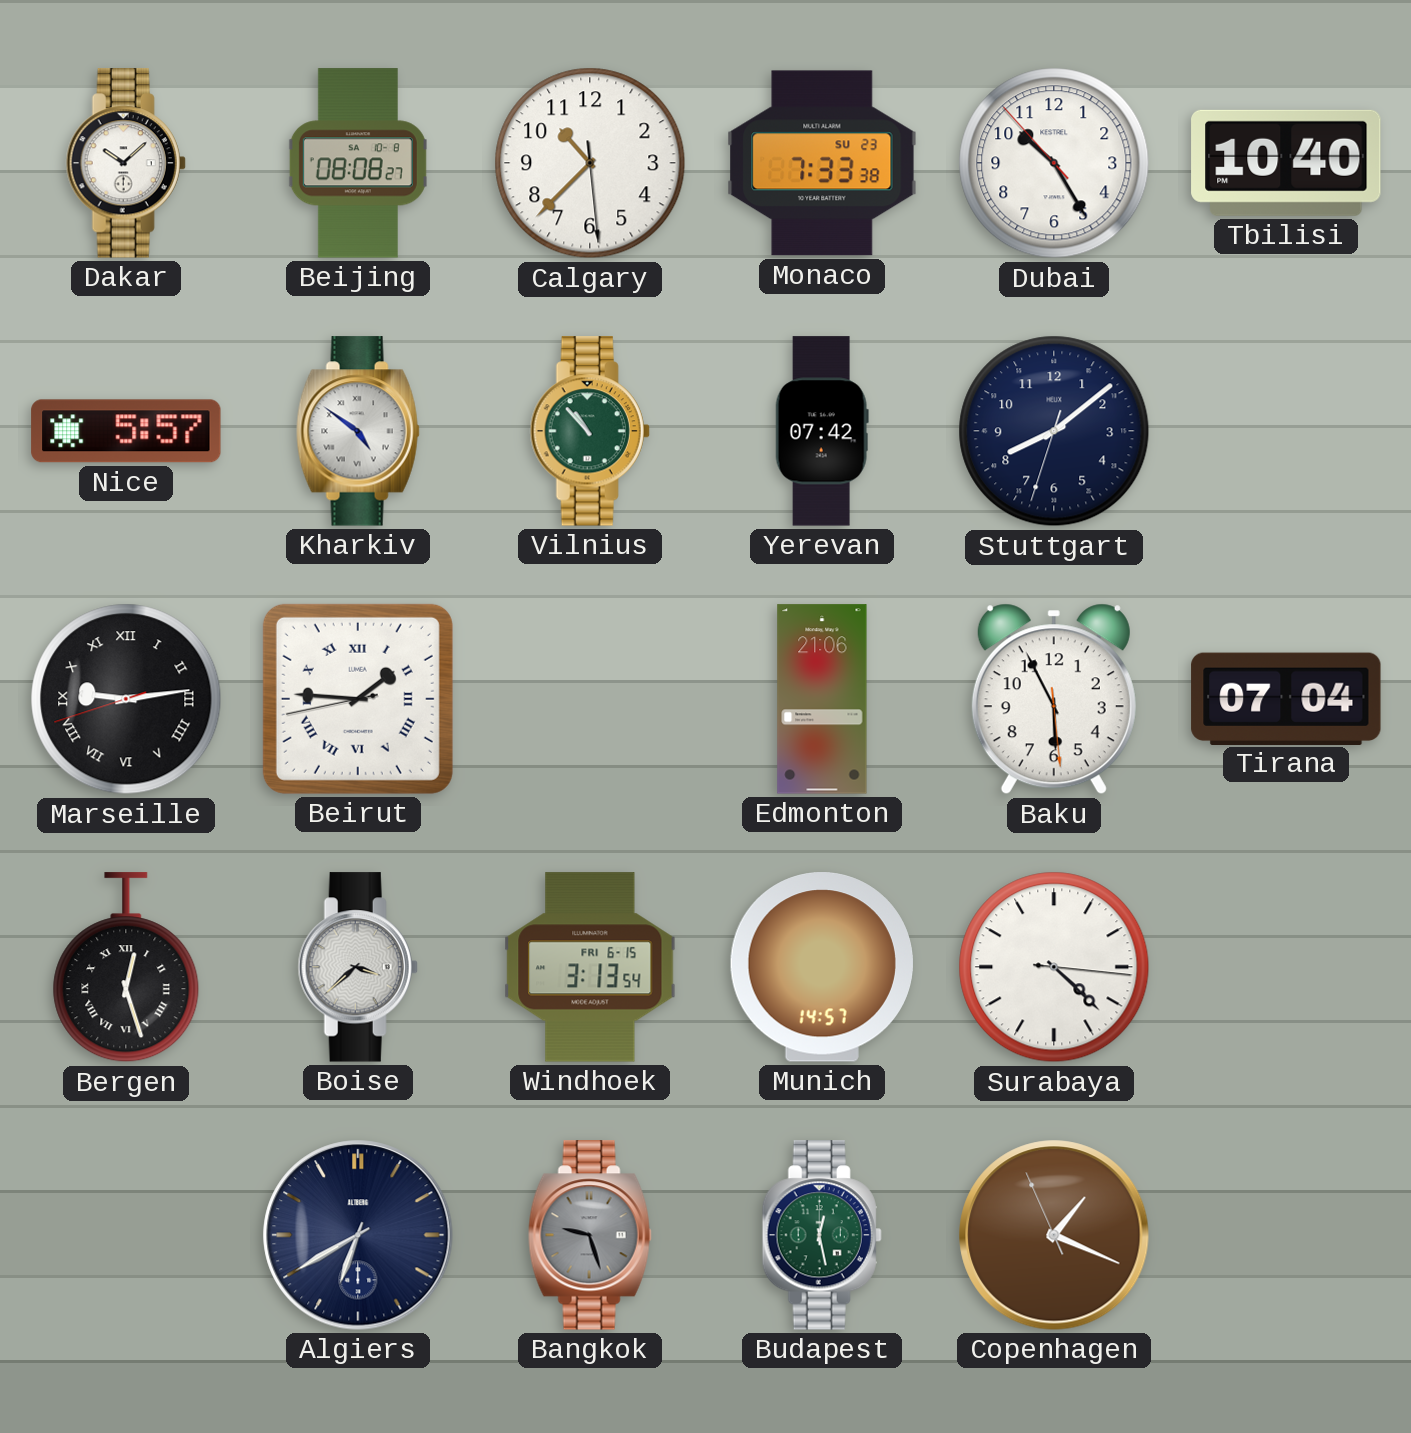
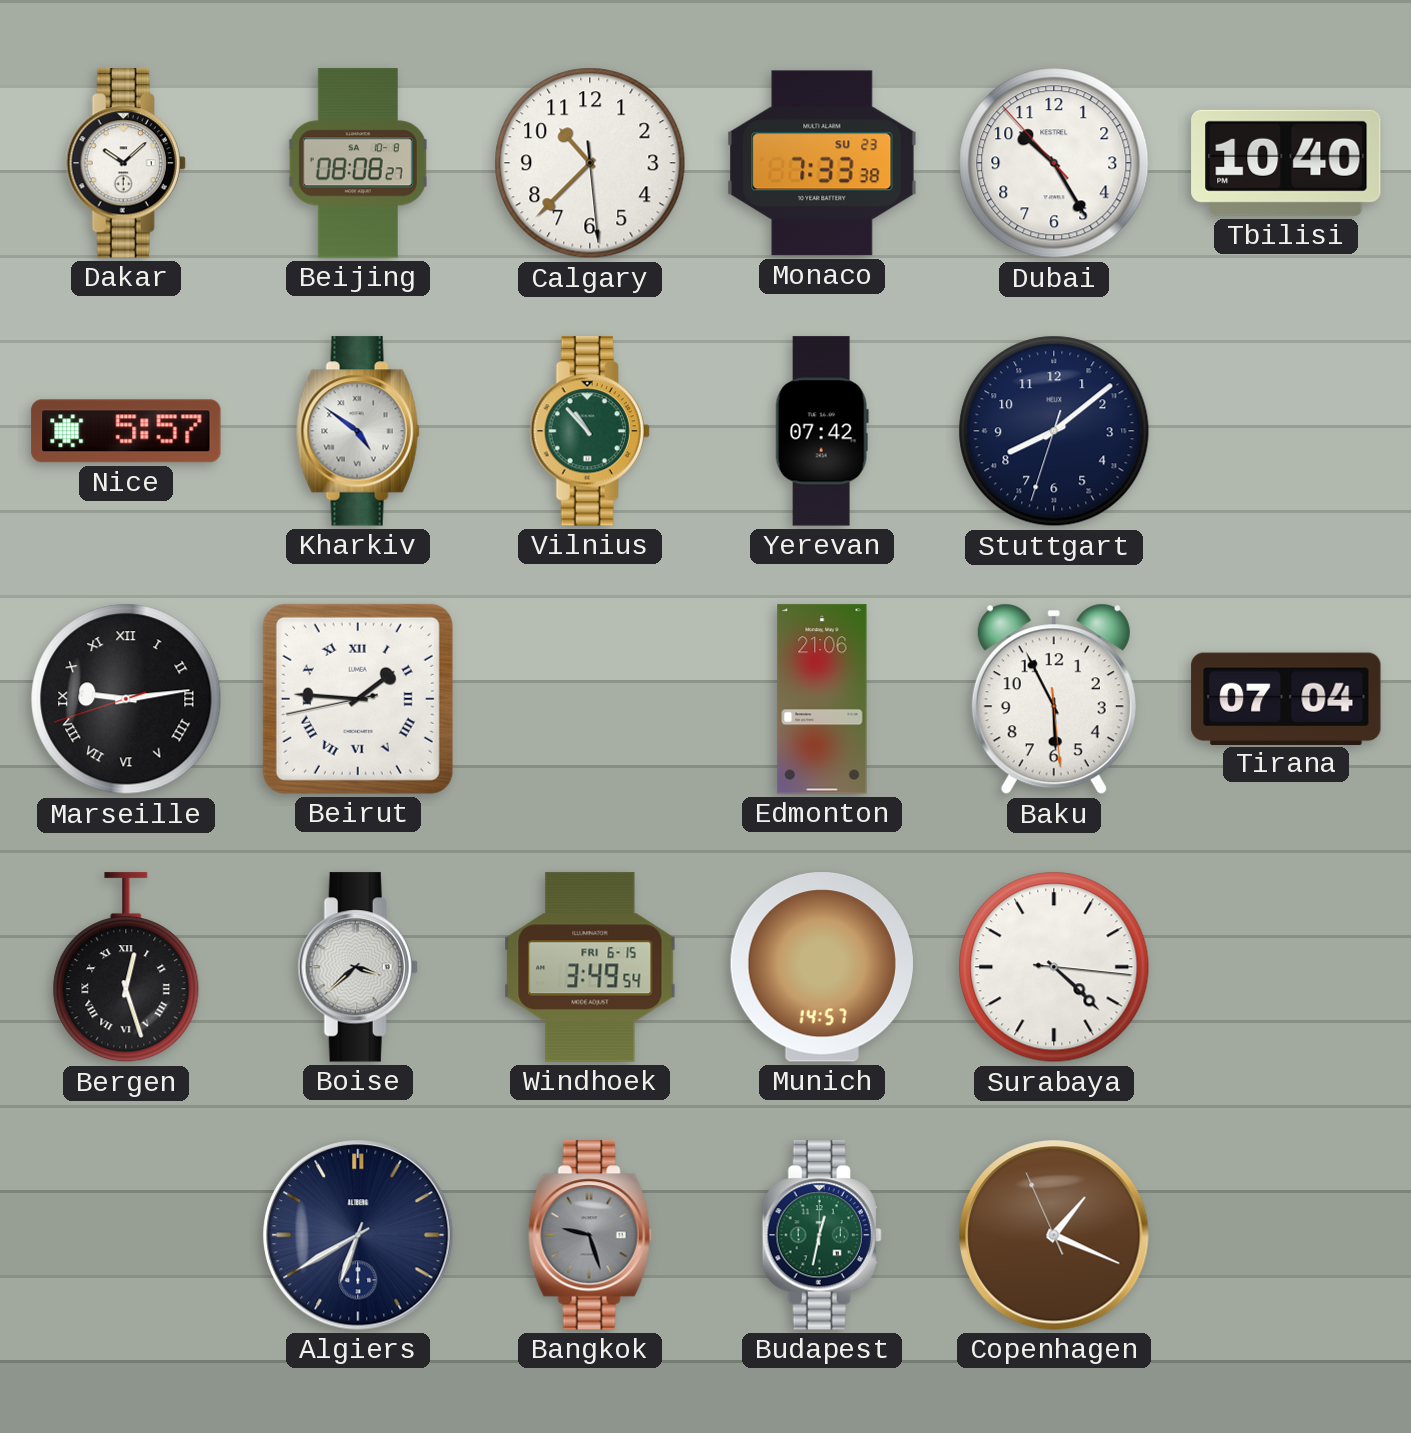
Windhoek: 3:13 -> 3:49 (590, 967)
Budapest: 12:28 -> 12:32 (822, 1235)
